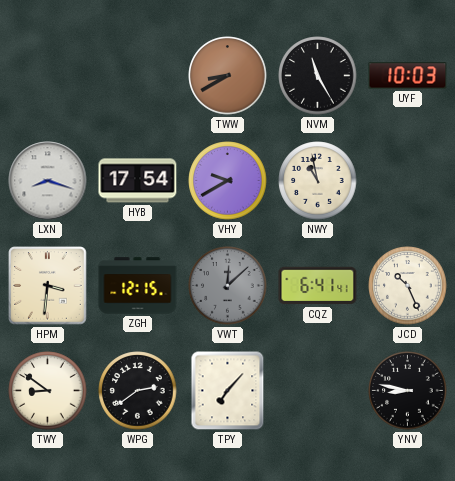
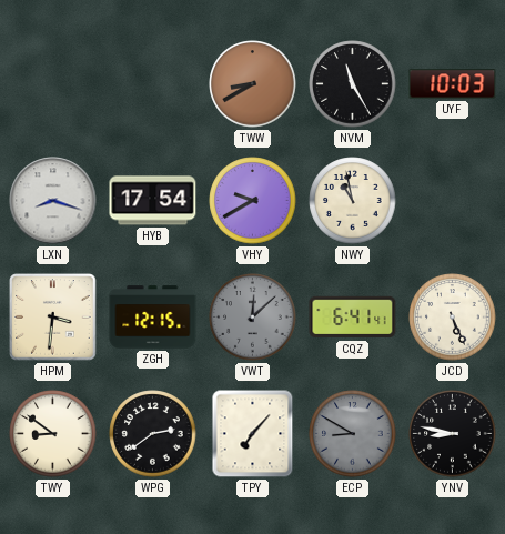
JCD: 10:26 -> 5:26 (453, 318)
ECP: none -> 8:50 (353, 434)
